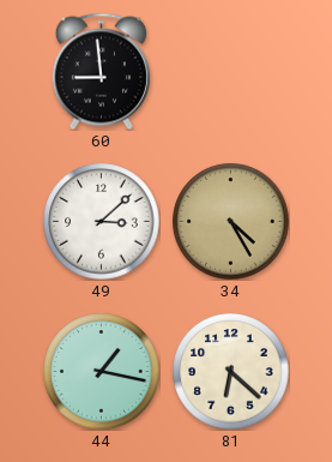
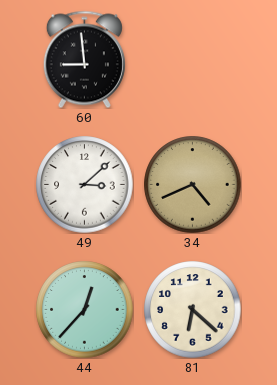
34: 4:25 -> 4:41 (193, 185)
44: 1:17 -> 12:37 (85, 310)
